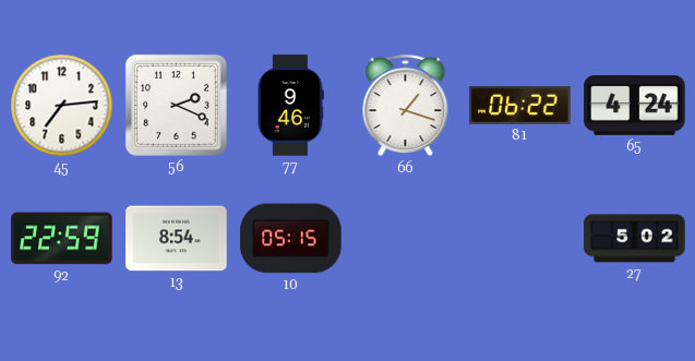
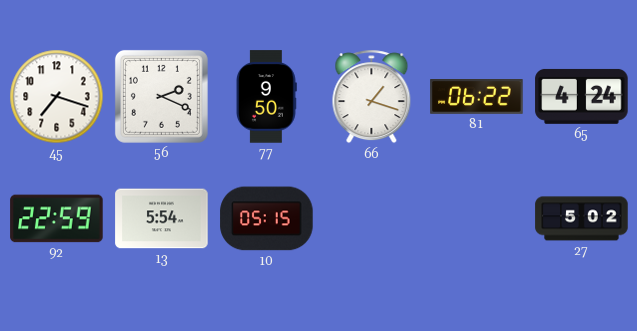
45: 7:14 -> 7:18 (57, 97)
77: 9:46 -> 9:50 (266, 97)
13: 8:54 -> 5:54 (162, 219)
